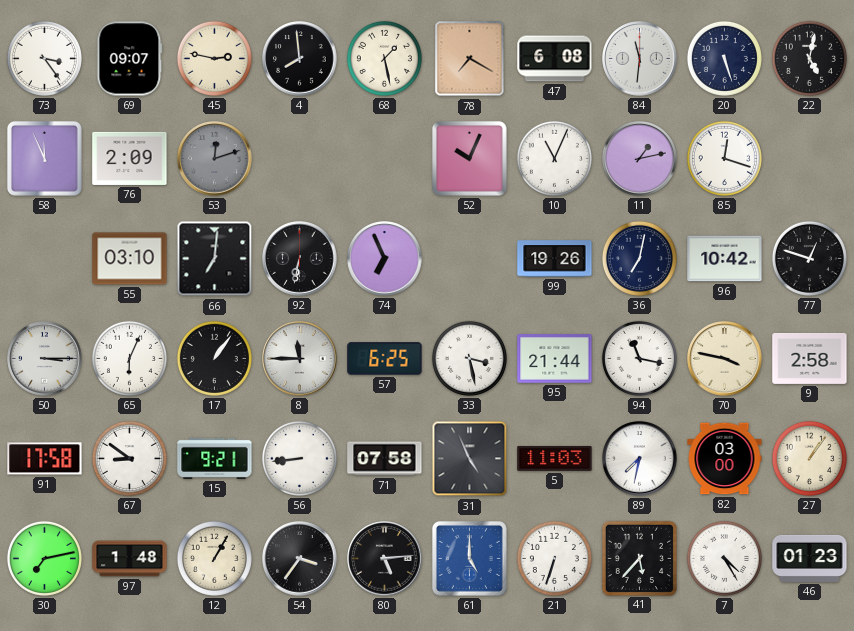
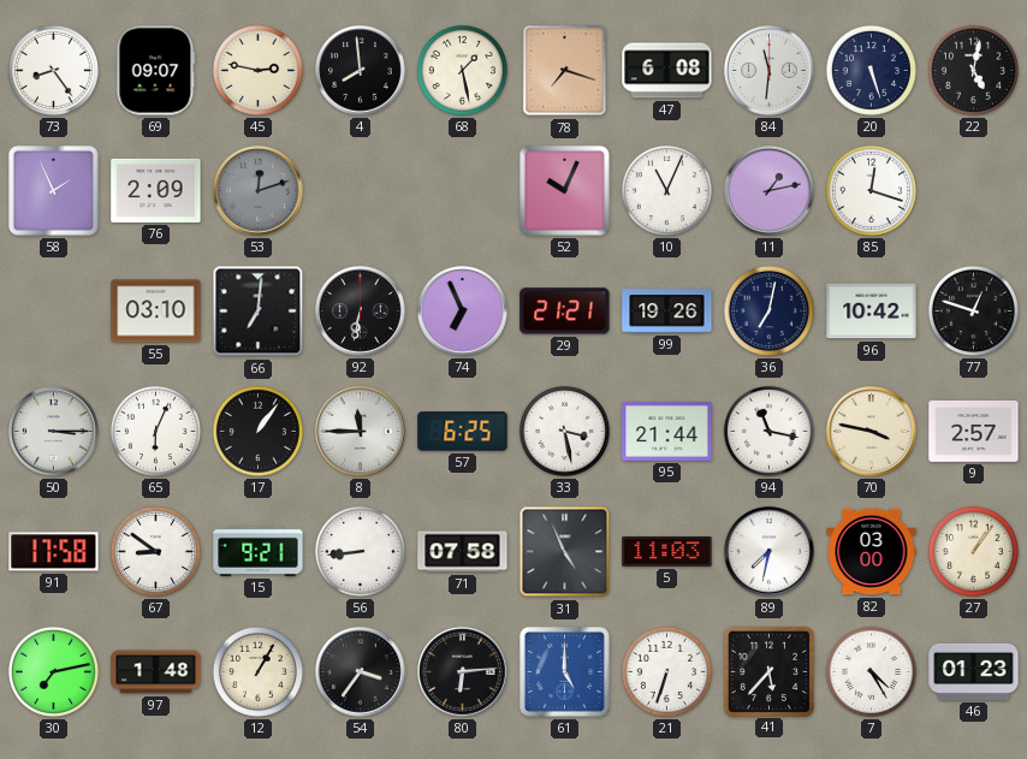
73: 3:24 -> 8:24 (53, 70)
78: 7:20 -> 7:18 (565, 71)
58: 11:56 -> 1:56 (53, 190)
29: none -> 21:21 (565, 312)
9: 2:58 -> 2:57 (974, 431)
80: 5:14 -> 6:14 (463, 672)
